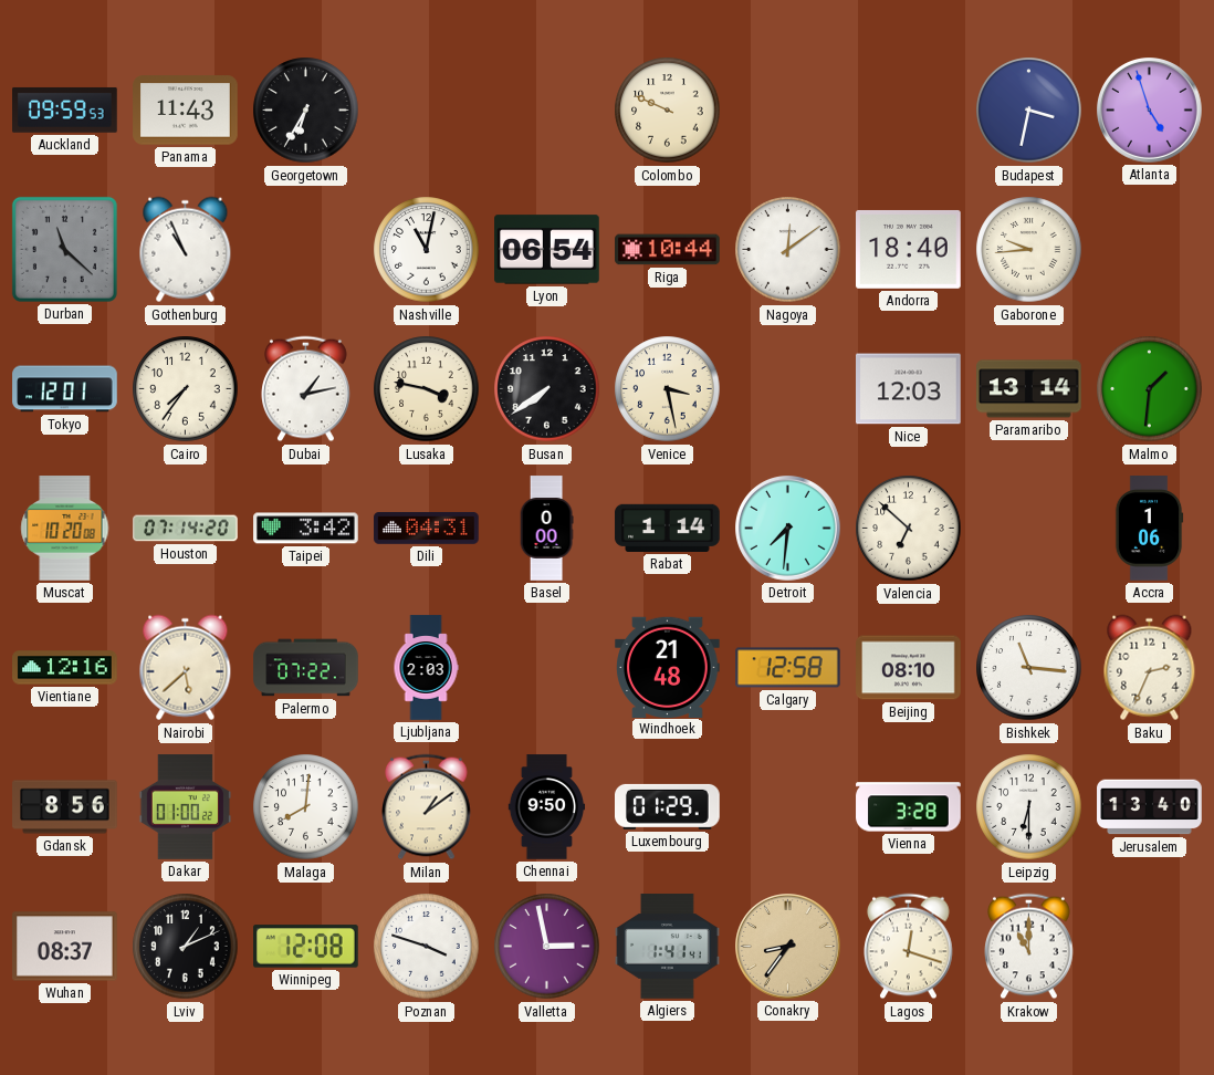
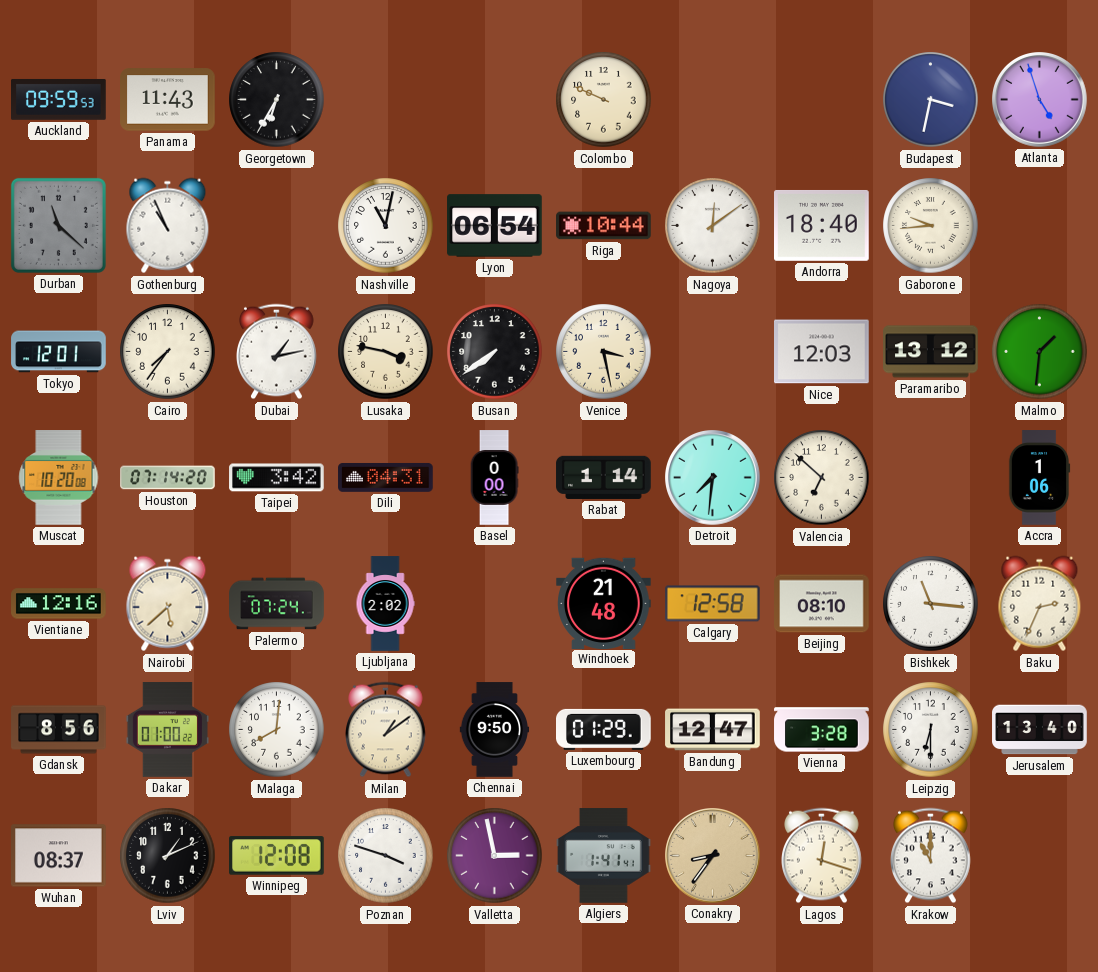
Paramaribo: 13:14 -> 13:12 (931, 352)
Palermo: 07:22 -> 07:24 (277, 604)
Ljubljana: 2:03 -> 2:02 (385, 604)
Bandung: none -> 12:47 (713, 730)
